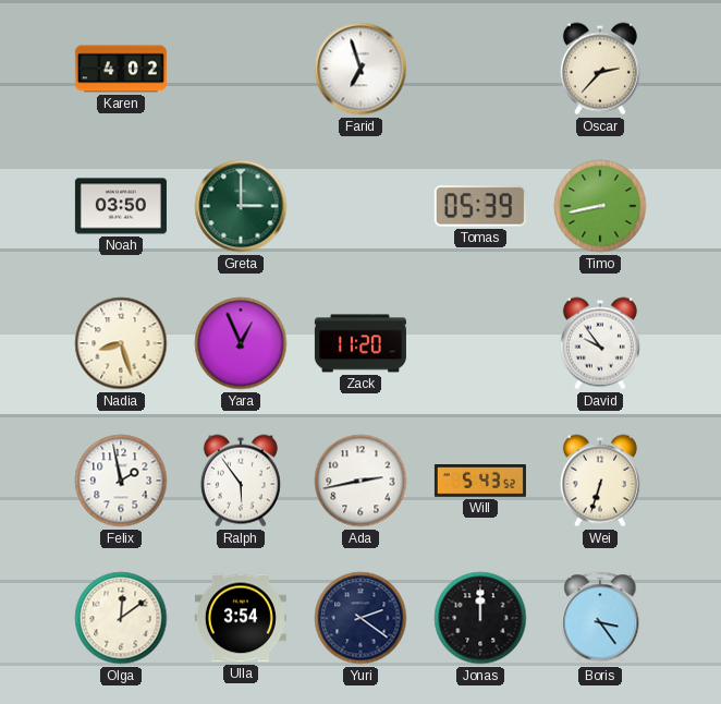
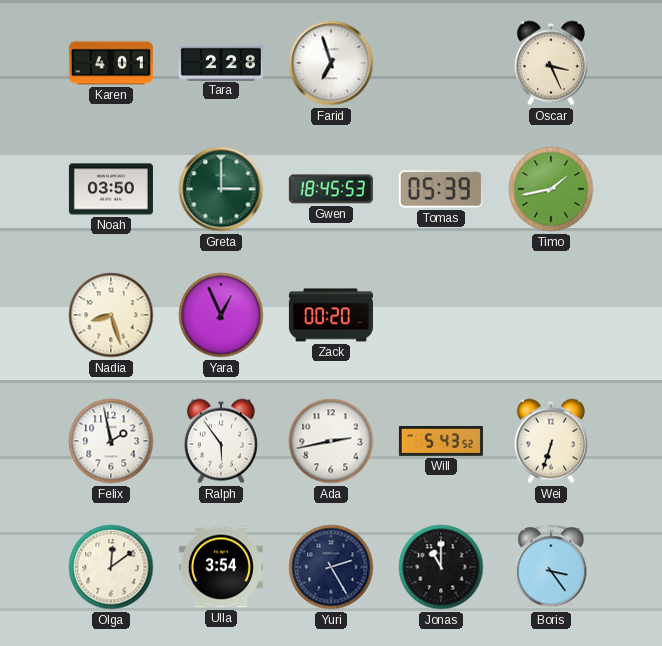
Karen: 4:02 -> 4:01 (111, 63)
Tara: none -> 2:28 (221, 62)
Oscar: 2:37 -> 3:26 (551, 63)
Gwen: none -> 18:45 (331, 189)
Timo: 8:43 -> 1:43 (551, 189)
Zack: 11:20 -> 00:20 (331, 315)
David: 9:54 -> none (600, 343)
Yuri: 2:21 -> 2:25 (331, 567)
Jonas: 12:00 -> 11:00 (441, 567)
